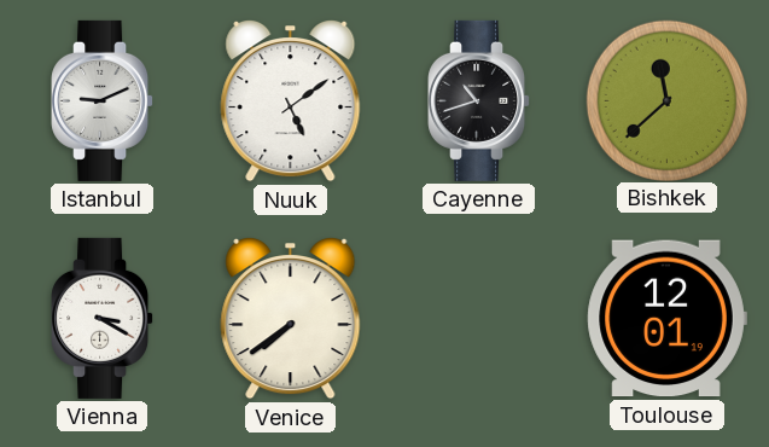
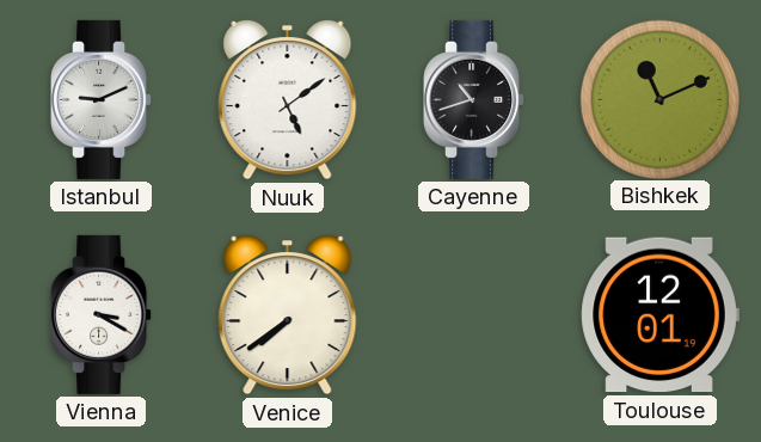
Bishkek: 11:38 -> 11:11 (659, 99)
